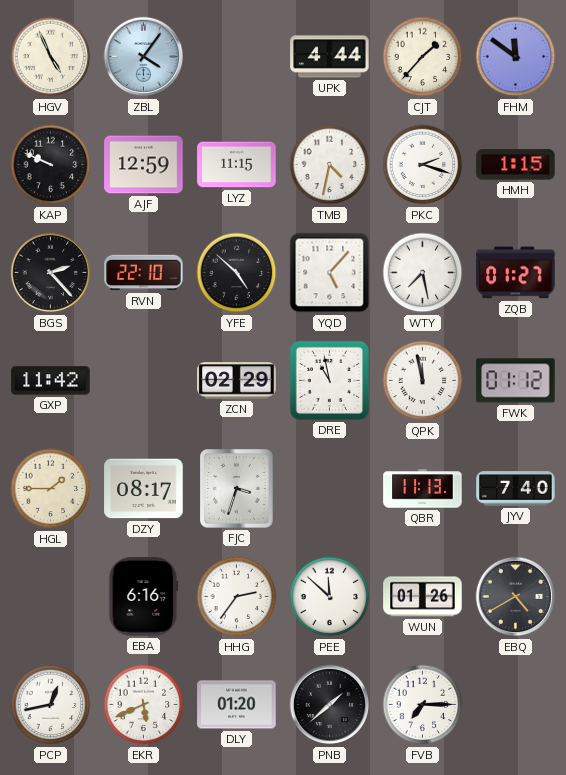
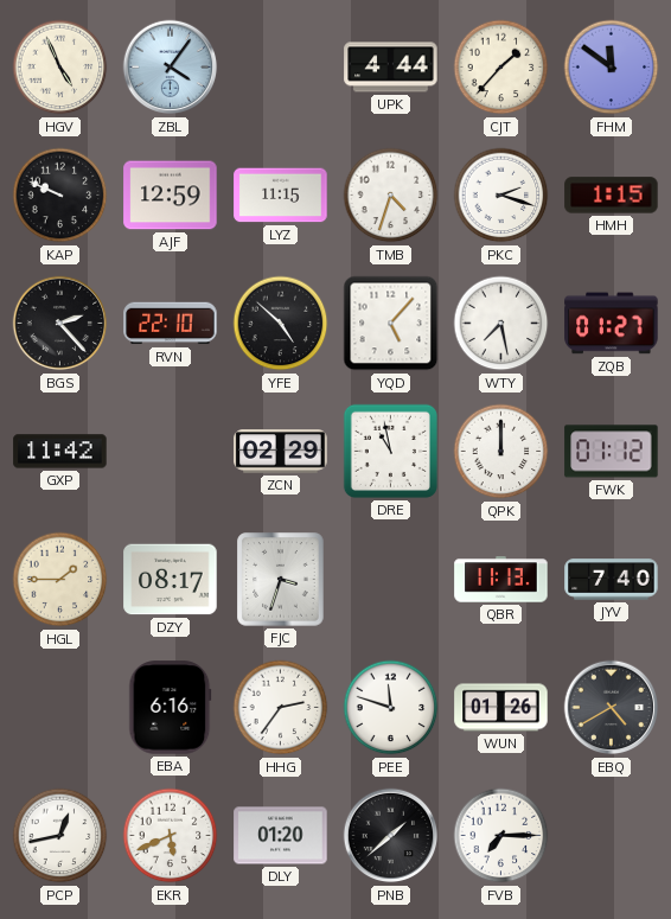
TMB: 4:32 -> 4:33 (391, 196)
QPK: 11:58 -> 12:00 (501, 452)
PEE: 11:52 -> 11:48 (391, 708)
